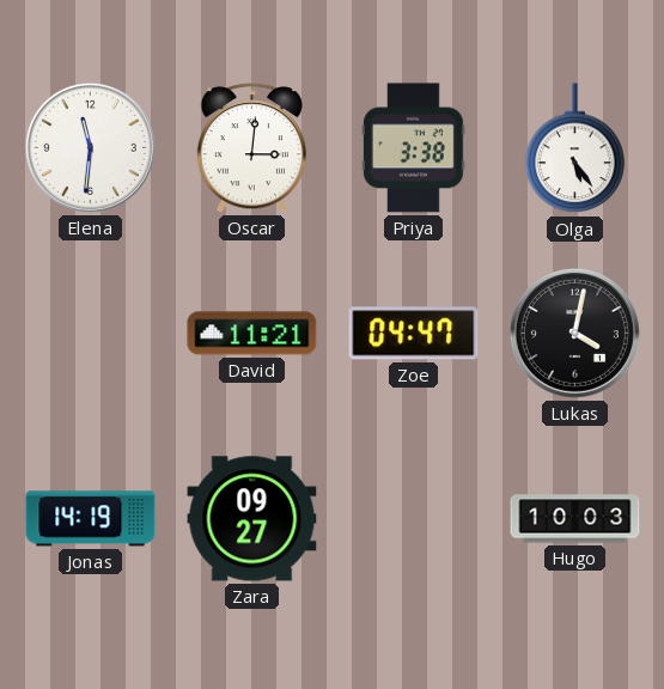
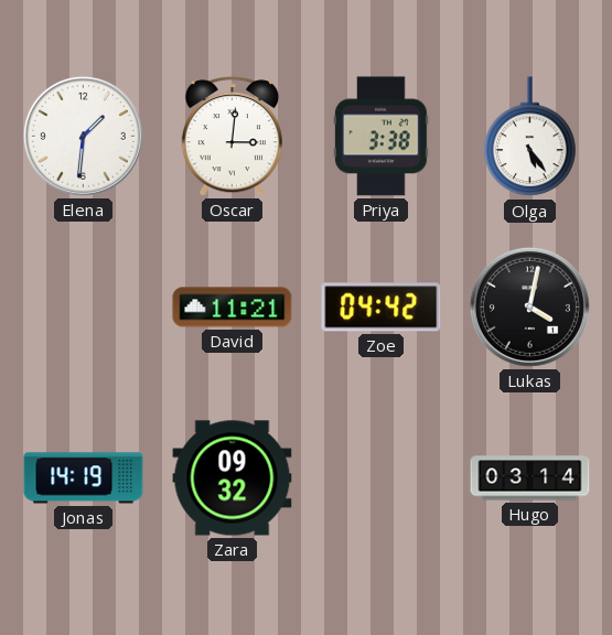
Elena: 11:31 -> 1:31 (83, 136)
Zoe: 04:47 -> 04:42 (382, 308)
Zara: 09:27 -> 09:32 (233, 478)
Hugo: 10:03 -> 03:14 (530, 478)
